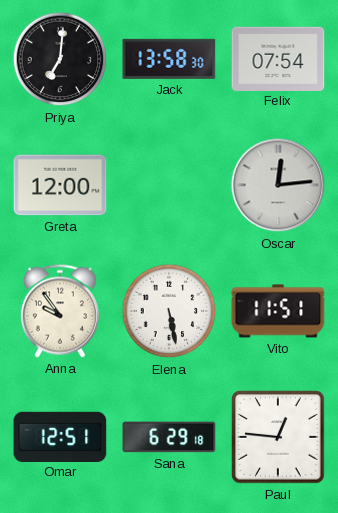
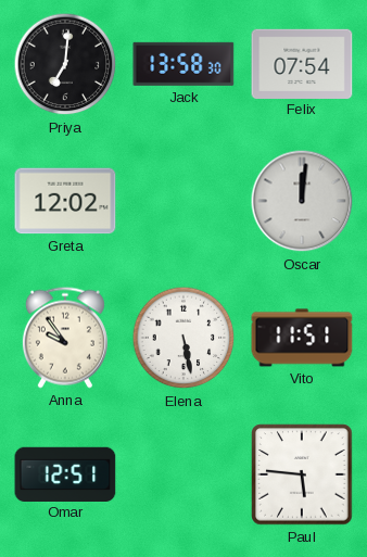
Greta: 12:00 -> 12:02 (65, 201)
Oscar: 12:14 -> 12:01 (302, 201)
Sana: 6:29 -> none (169, 437)
Paul: 12:46 -> 5:46 (302, 474)
